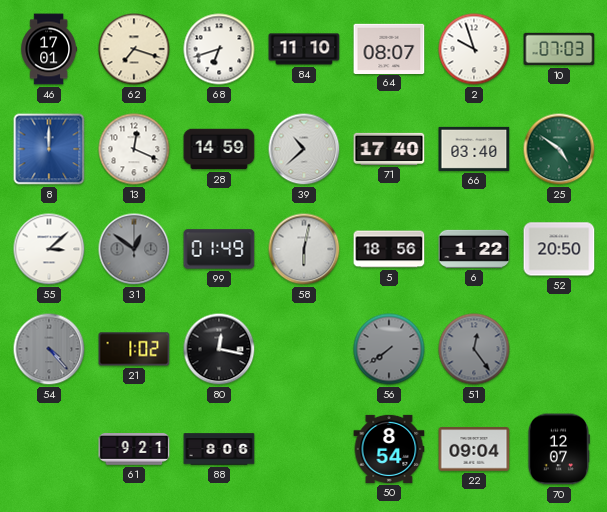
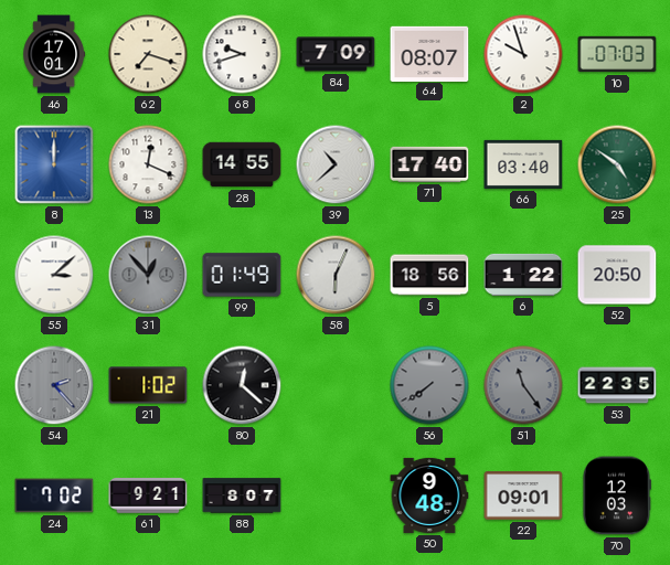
68: 6:42 -> 9:42 (242, 54)
84: 11:10 -> 7:09 (336, 54)
28: 14:59 -> 14:55 (242, 164)
31: 12:51 -> 12:53 (148, 275)
58: 6:02 -> 6:04 (336, 275)
54: 4:23 -> 2:23 (54, 385)
80: 12:17 -> 12:22 (242, 385)
51: 12:24 -> 11:24 (523, 385)
53: none -> 22:35 (617, 385)
24: none -> 7:02 (54, 495)
88: 8:06 -> 8:07 (242, 495)
50: 8:54 -> 9:48 (429, 495)
22: 09:04 -> 09:01 (523, 495)
70: 12:07 -> 12:03 (616, 495)
